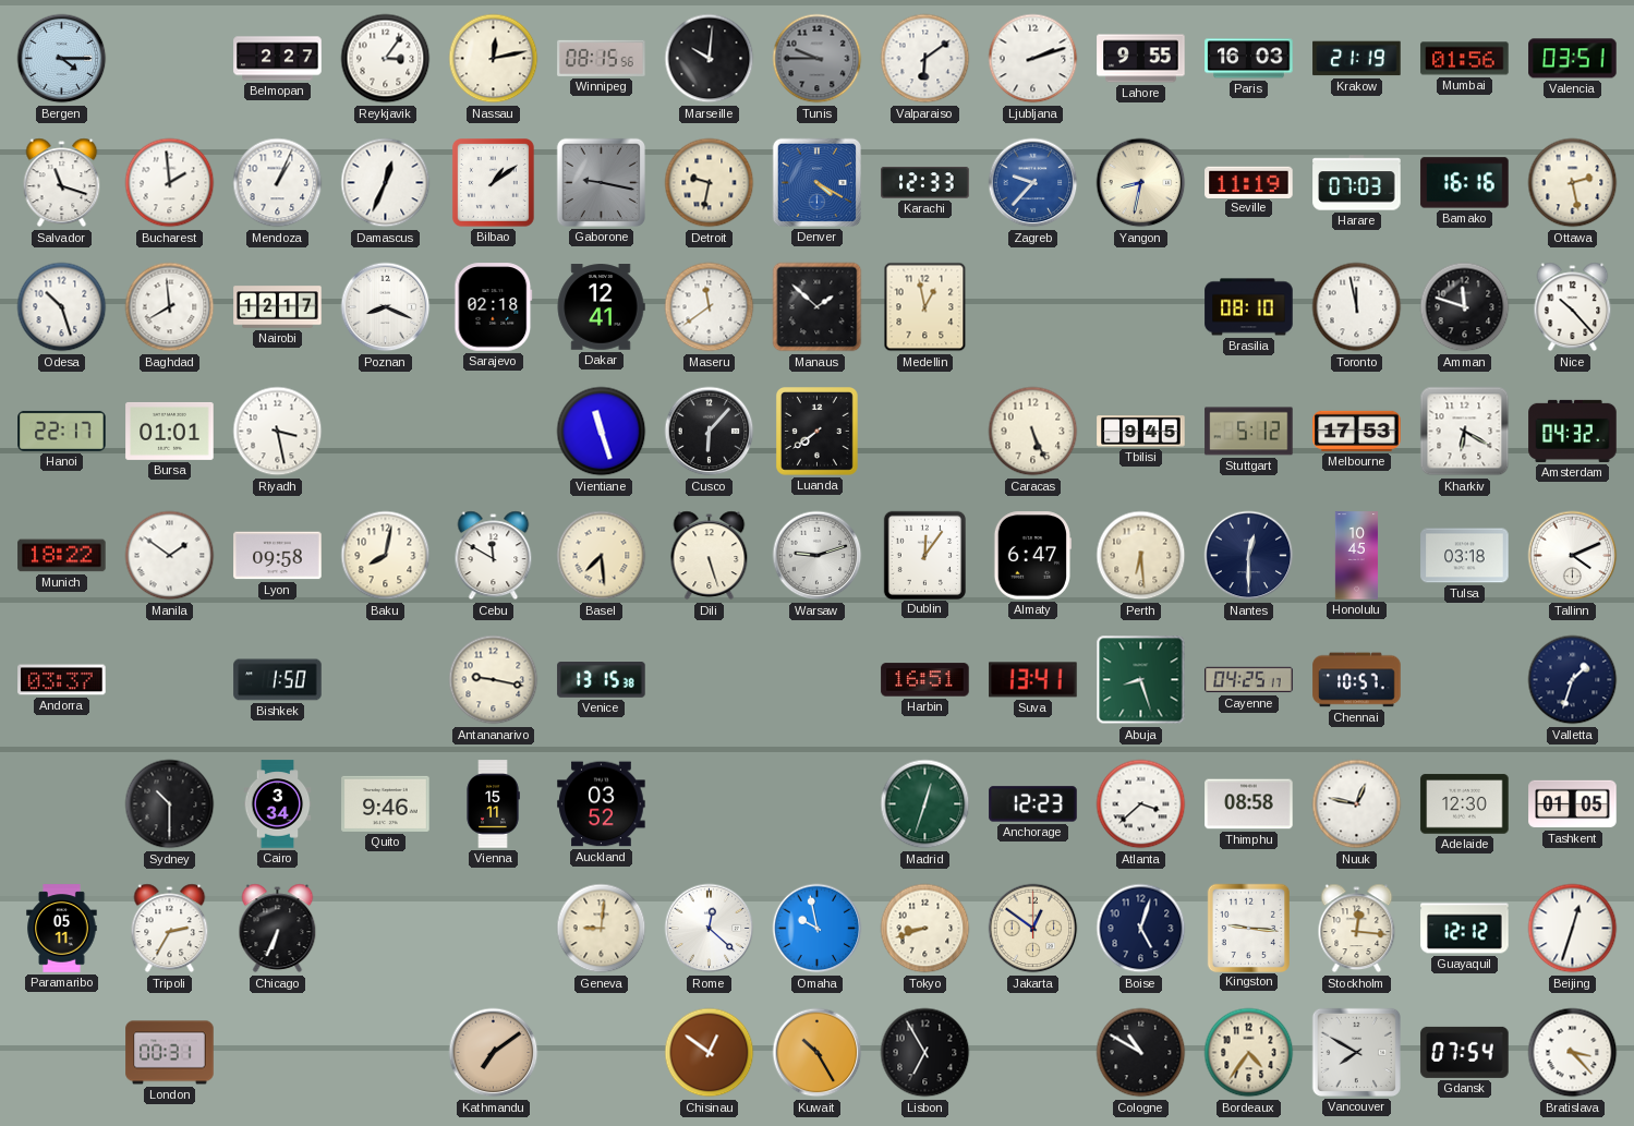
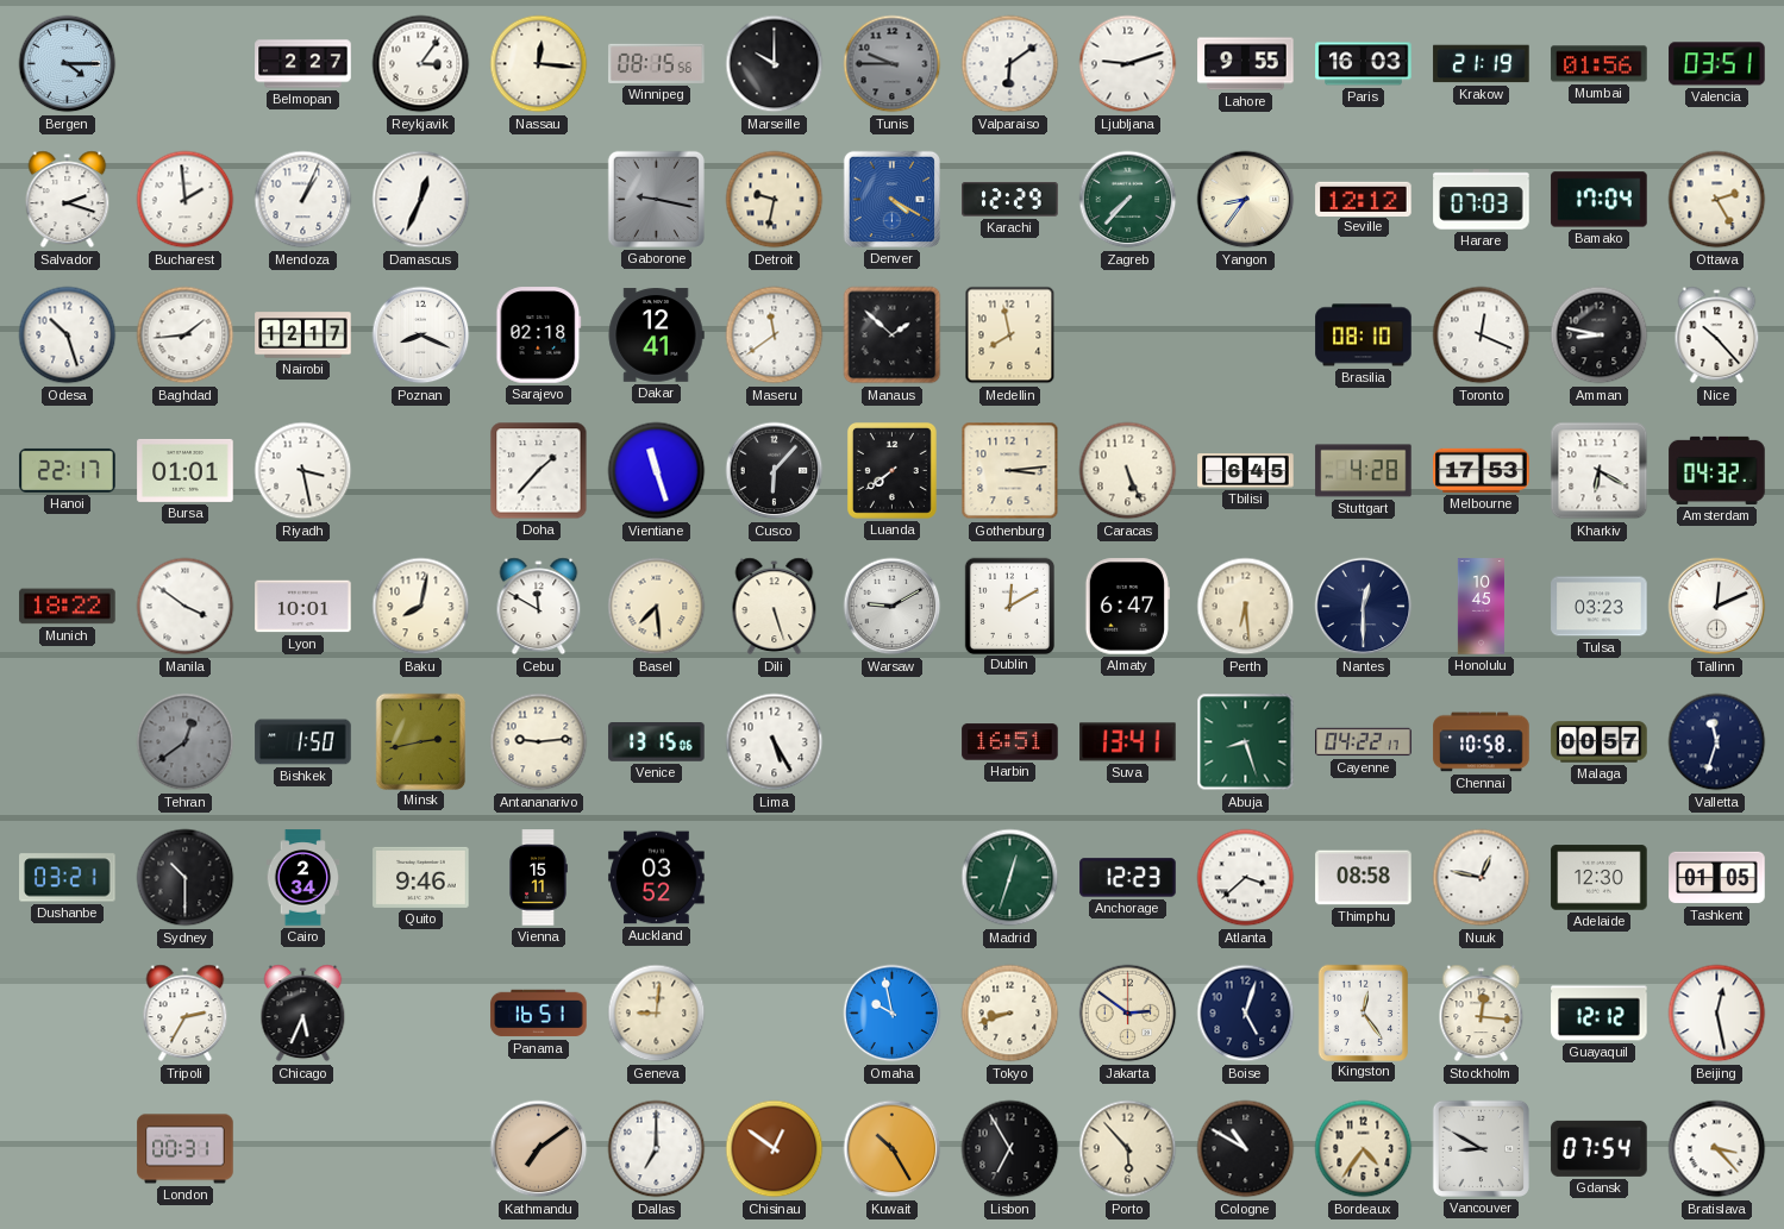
Nassau: 12:13 -> 12:16 (539, 64)
Marseille: 10:01 -> 10:00 (775, 64)
Ljubljana: 2:12 -> 9:12 (1128, 64)
Salvador: 11:18 -> 2:18 (68, 200)
Bilbao: 1:09 -> none (494, 183)
Karachi: 12:33 -> 12:29 (1010, 200)
Zagreb: 9:37 -> 7:37 (1128, 200)
Zagreb dial: blue -> green (1128, 200)
Yangon: 8:32 -> 8:36 (1246, 200)
Seville: 11:19 -> 12:12 (1364, 199)
Bamako: 16:16 -> 17:04 (1600, 200)
Ottawa: 2:28 -> 2:25 (1717, 200)
Baghdad: 7:59 -> 1:44 (186, 336)
Medellin: 12:58 -> 7:58 (1010, 336)
Toronto: 11:58 -> 12:19 (1482, 336)
Amman: 11:48 -> 8:47 (1600, 336)
Doha: none -> 1:37 (539, 471)
Gothenburg: none -> 3:14 (1010, 471)
Tbilisi: 9:45 -> 6:45 (1246, 471)
Stuttgart: 5:12 -> 4:28 (1364, 471)
Manila: 1:51 -> 3:51 (186, 607)
Lyon: 09:58 -> 10:01 (303, 607)
Warsaw: 9:12 -> 9:10 (893, 607)
Dublin: 12:06 -> 12:10 (1009, 606)
Tulsa: 03:18 -> 03:23 (1600, 607)
Tallinn: 4:11 -> 12:11 (1717, 607)
Andorra: 03:37 -> none (62, 680)
Tehran: none -> 12:39 (186, 742)
Minsk: none -> 2:43 (420, 741)
Antananarivo: 9:17 -> 9:14 (539, 742)
Venice: 13:15:38 -> 13:15:06 (657, 742)
Lima: none -> 5:25 (775, 742)
Cayenne: 04:25 -> 04:22 (1364, 742)
Chennai: 10:57 -> 10:58 (1482, 742)
Malaga: none -> 00:57 (1600, 742)
Valletta: 1:33 -> 11:33 (1717, 742)
Dushanbe: none -> 03:21 (68, 878)
Cairo: 3:34 -> 2:34 (303, 878)
Paramaribo: 05:11 -> none (62, 929)
Chicago: 6:34 -> 5:34 (303, 1014)
Panama: none -> 16:51 (539, 1014)
Rome: 12:22 -> none (710, 929)
Jakarta: 12:51 -> 2:51 (1128, 1014)
Kingston: 9:16 -> 12:24 (1363, 1012)
Beijing: 12:33 -> 12:28 (1717, 1014)
Dallas: none -> 7:00 (657, 1149)
Porto: none -> 5:53 (1128, 1149)
Vancouver: 7:50 -> 8:50 (1481, 1148)
